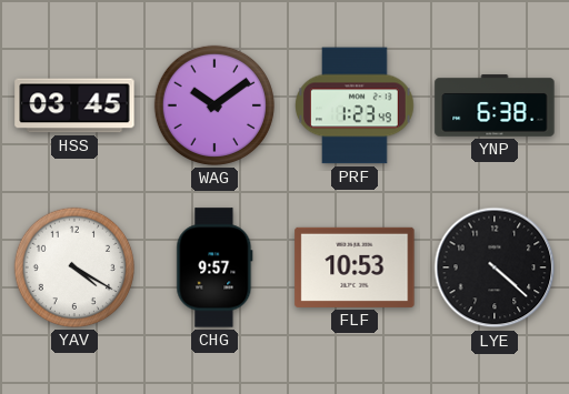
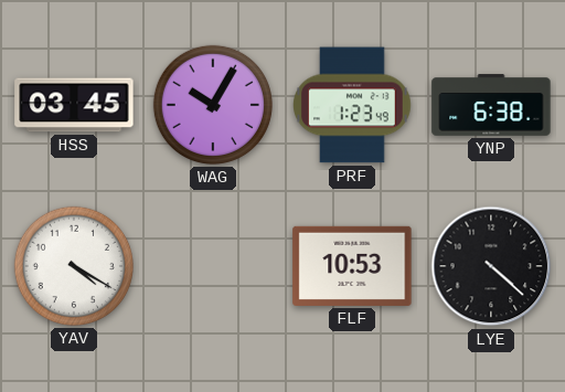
WAG: 10:09 -> 10:05 (213, 105)
CHG: 9:57 -> none (214, 267)
